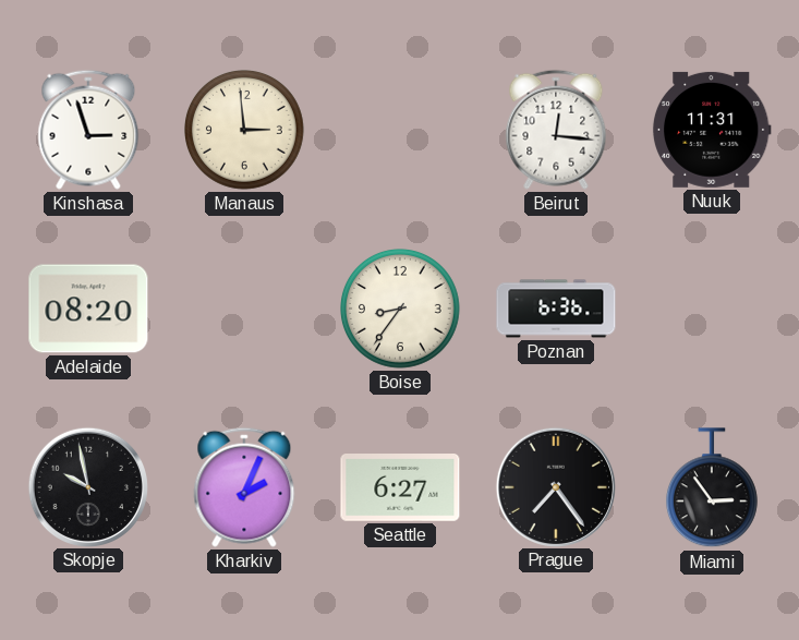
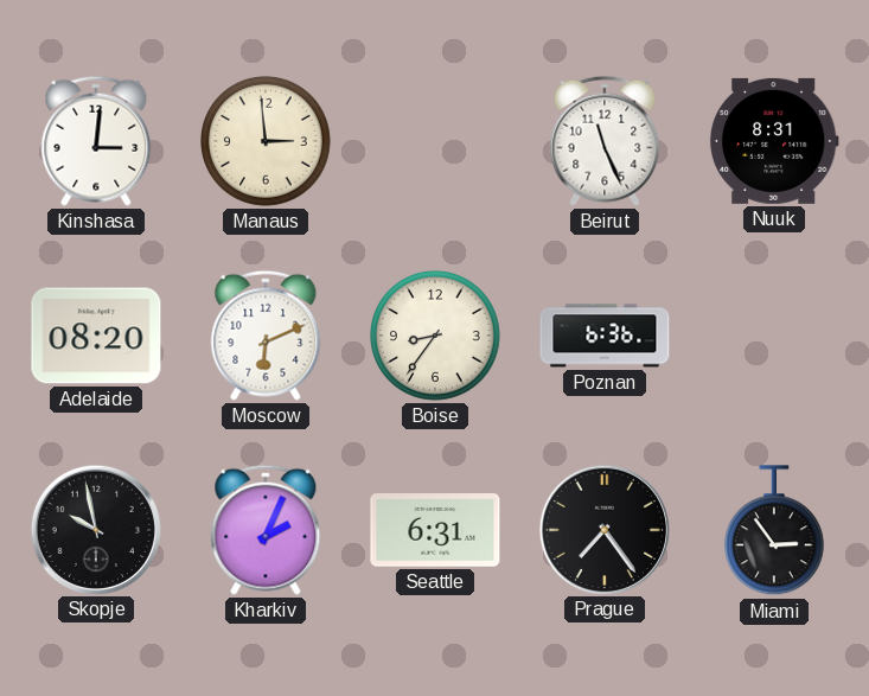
Kinshasa: 2:57 -> 3:01 (96, 141)
Beirut: 12:16 -> 11:26 (605, 141)
Nuuk: 11:31 -> 8:31 (774, 141)
Moscow: none -> 6:11 (266, 336)
Seattle: 6:27 -> 6:31 (435, 531)
